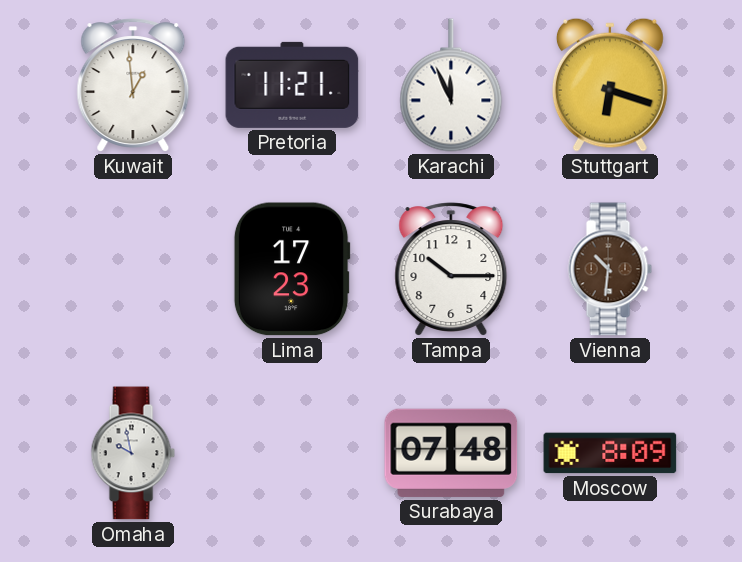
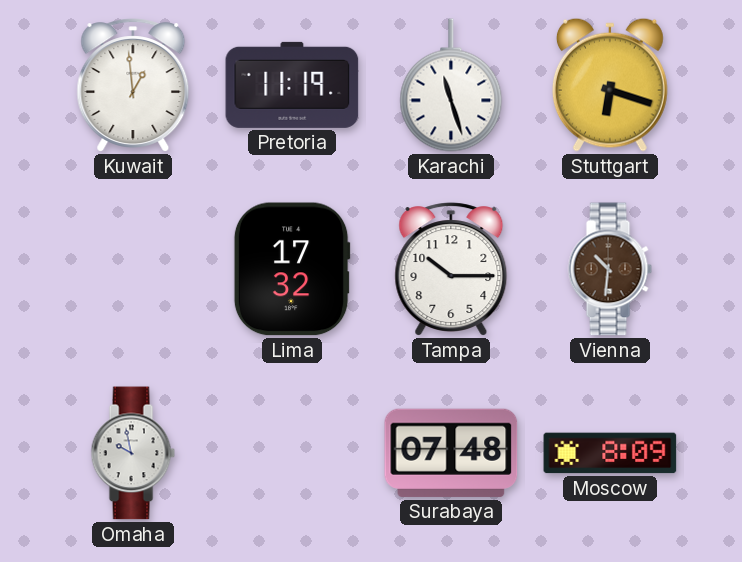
Pretoria: 11:21 -> 11:19 (292, 85)
Karachi: 11:56 -> 11:27 (451, 85)
Lima: 17:23 -> 17:32 (292, 269)
